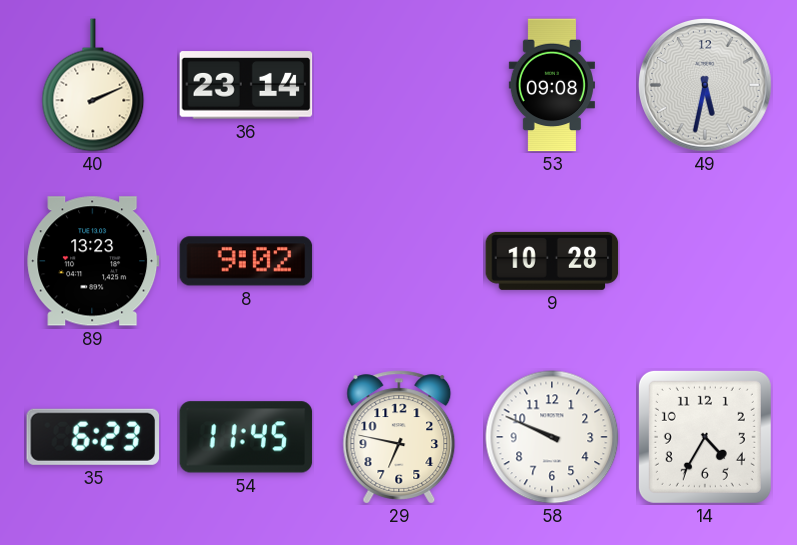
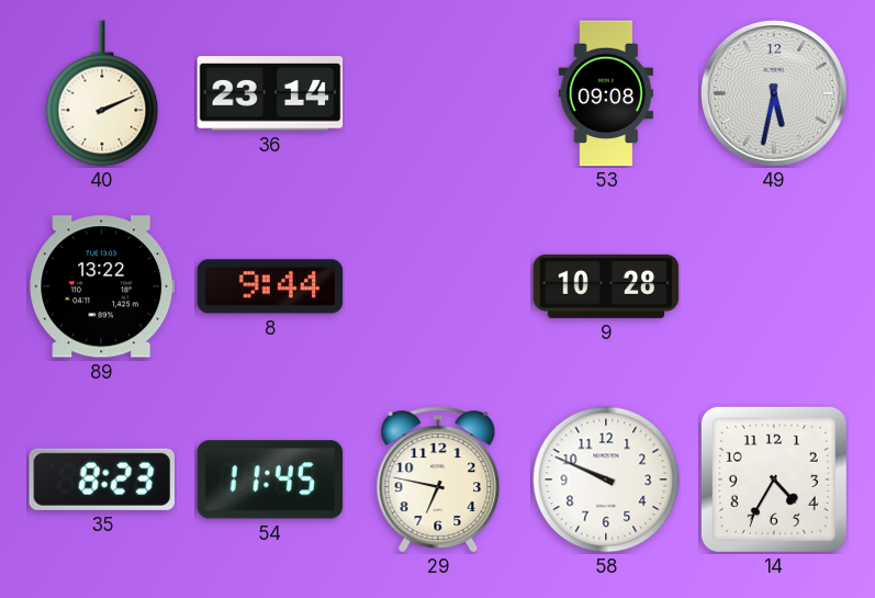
89: 13:23 -> 13:22 (102, 286)
8: 9:02 -> 9:44 (270, 286)
35: 6:23 -> 8:23 (101, 479)
